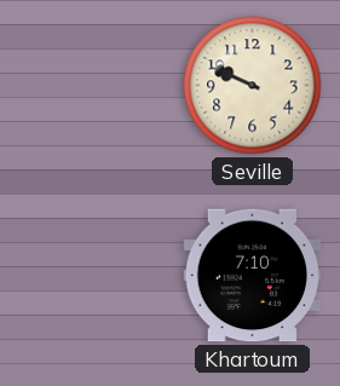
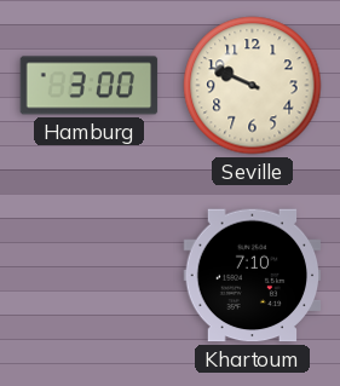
Hamburg: none -> 3:00 (90, 86)
